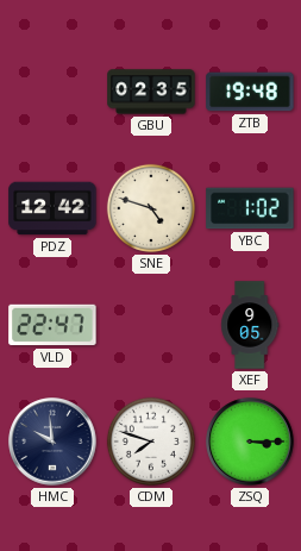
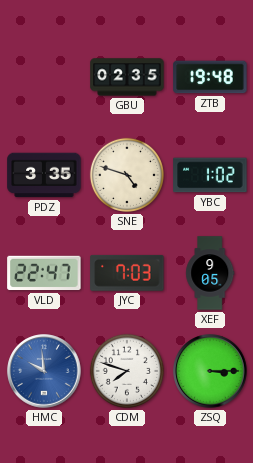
PDZ: 12:42 -> 3:35 (44, 175)
JYC: none -> 7:03 (127, 273)
HMC dial: navy -> blue (44, 371)
